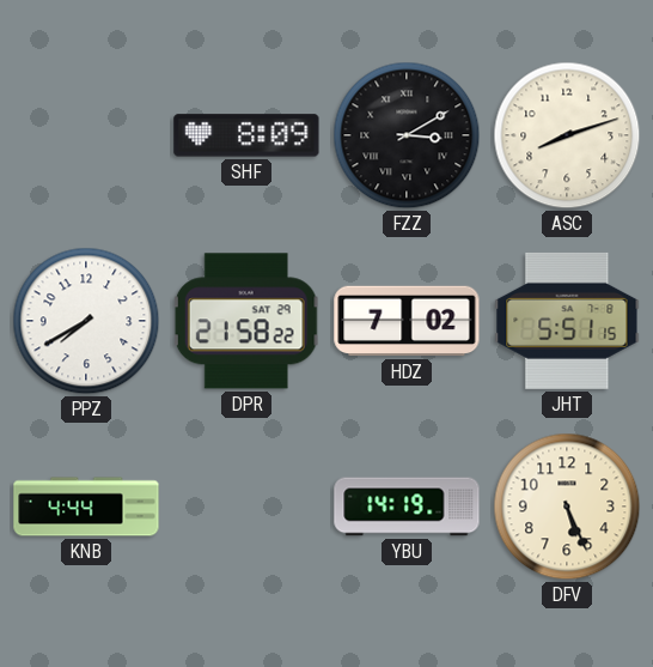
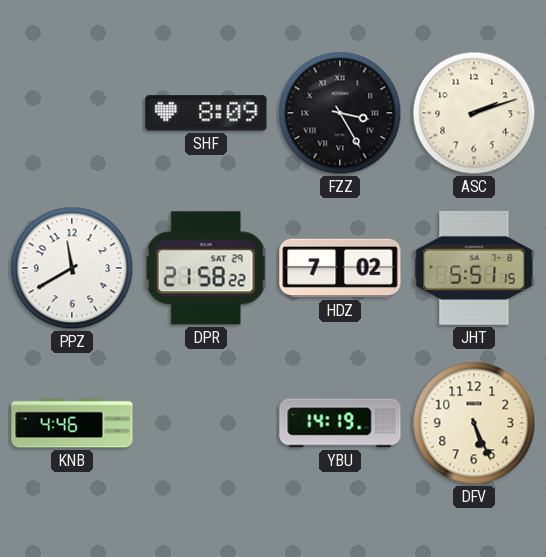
FZZ: 3:10 -> 3:25 (340, 113)
ASC: 8:12 -> 2:12 (474, 113)
PPZ: 7:40 -> 11:40 (72, 268)
KNB: 4:44 -> 4:46 (72, 423)
